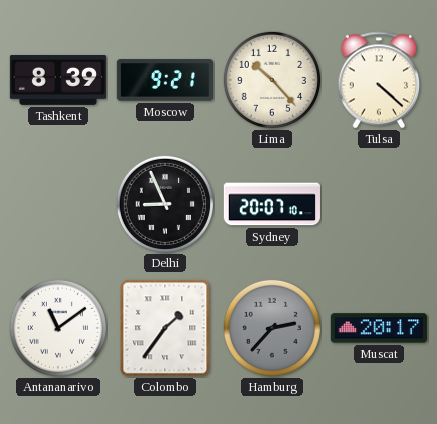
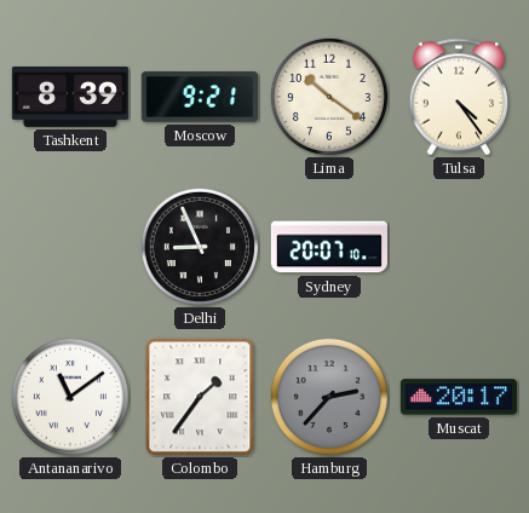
Lima: 10:23 -> 10:21 (329, 97)
Tulsa: 4:22 -> 4:24 (459, 97)
